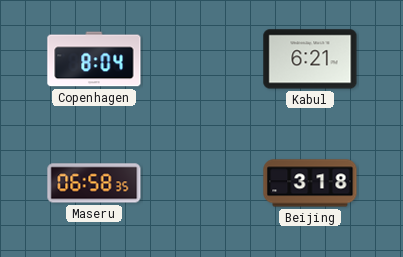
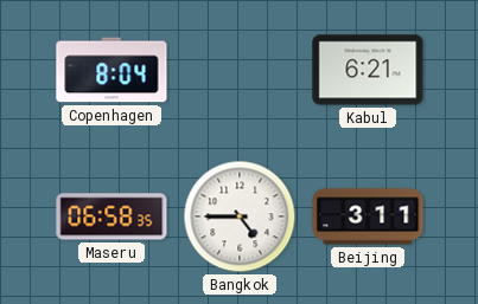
Bangkok: none -> 4:45 (240, 216)
Beijing: 3:18 -> 3:11 (368, 216)
